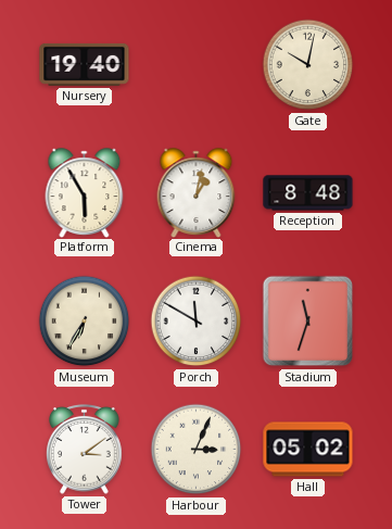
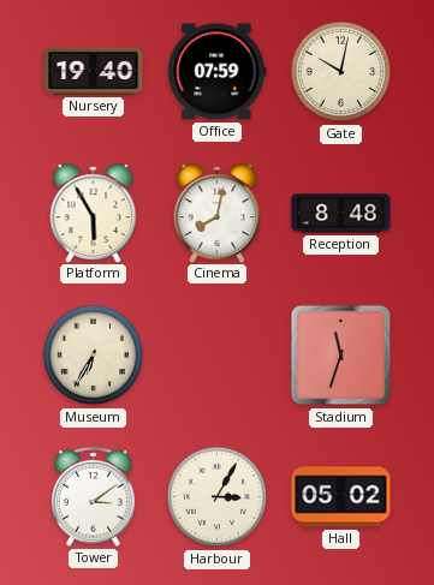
Office: none -> 07:59 (218, 72)
Cinema: 1:02 -> 8:02 (218, 213)
Porch: 11:50 -> none (197, 322)
Harbour: 3:04 -> 3:05 (218, 497)
